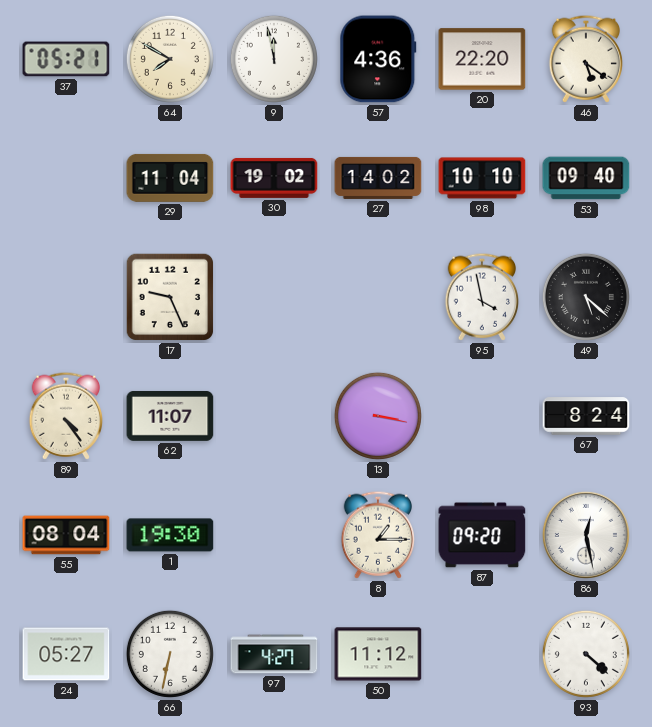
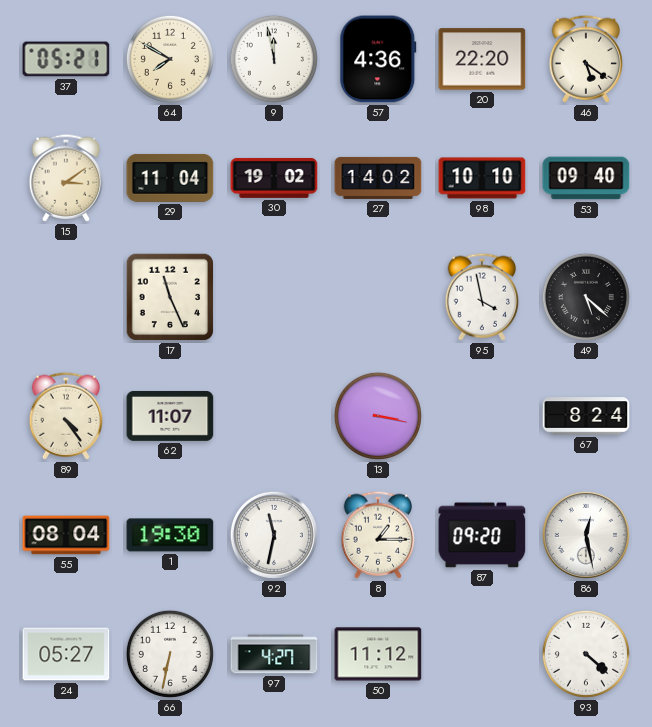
15: none -> 3:09 (66, 178)
17: 9:26 -> 11:26 (170, 297)
92: none -> 11:32 (274, 535)
